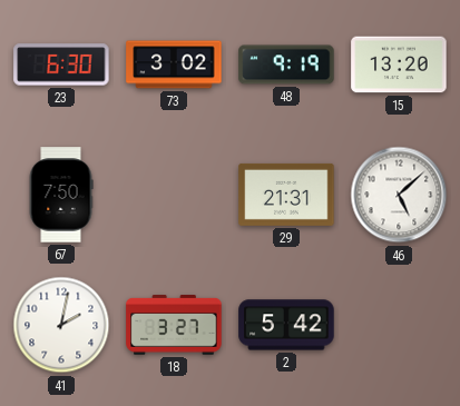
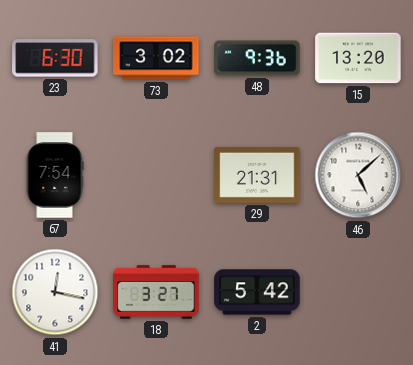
48: 9:19 -> 9:36 (257, 58)
67: 7:50 -> 7:54 (55, 175)
41: 2:02 -> 12:17 (55, 292)
